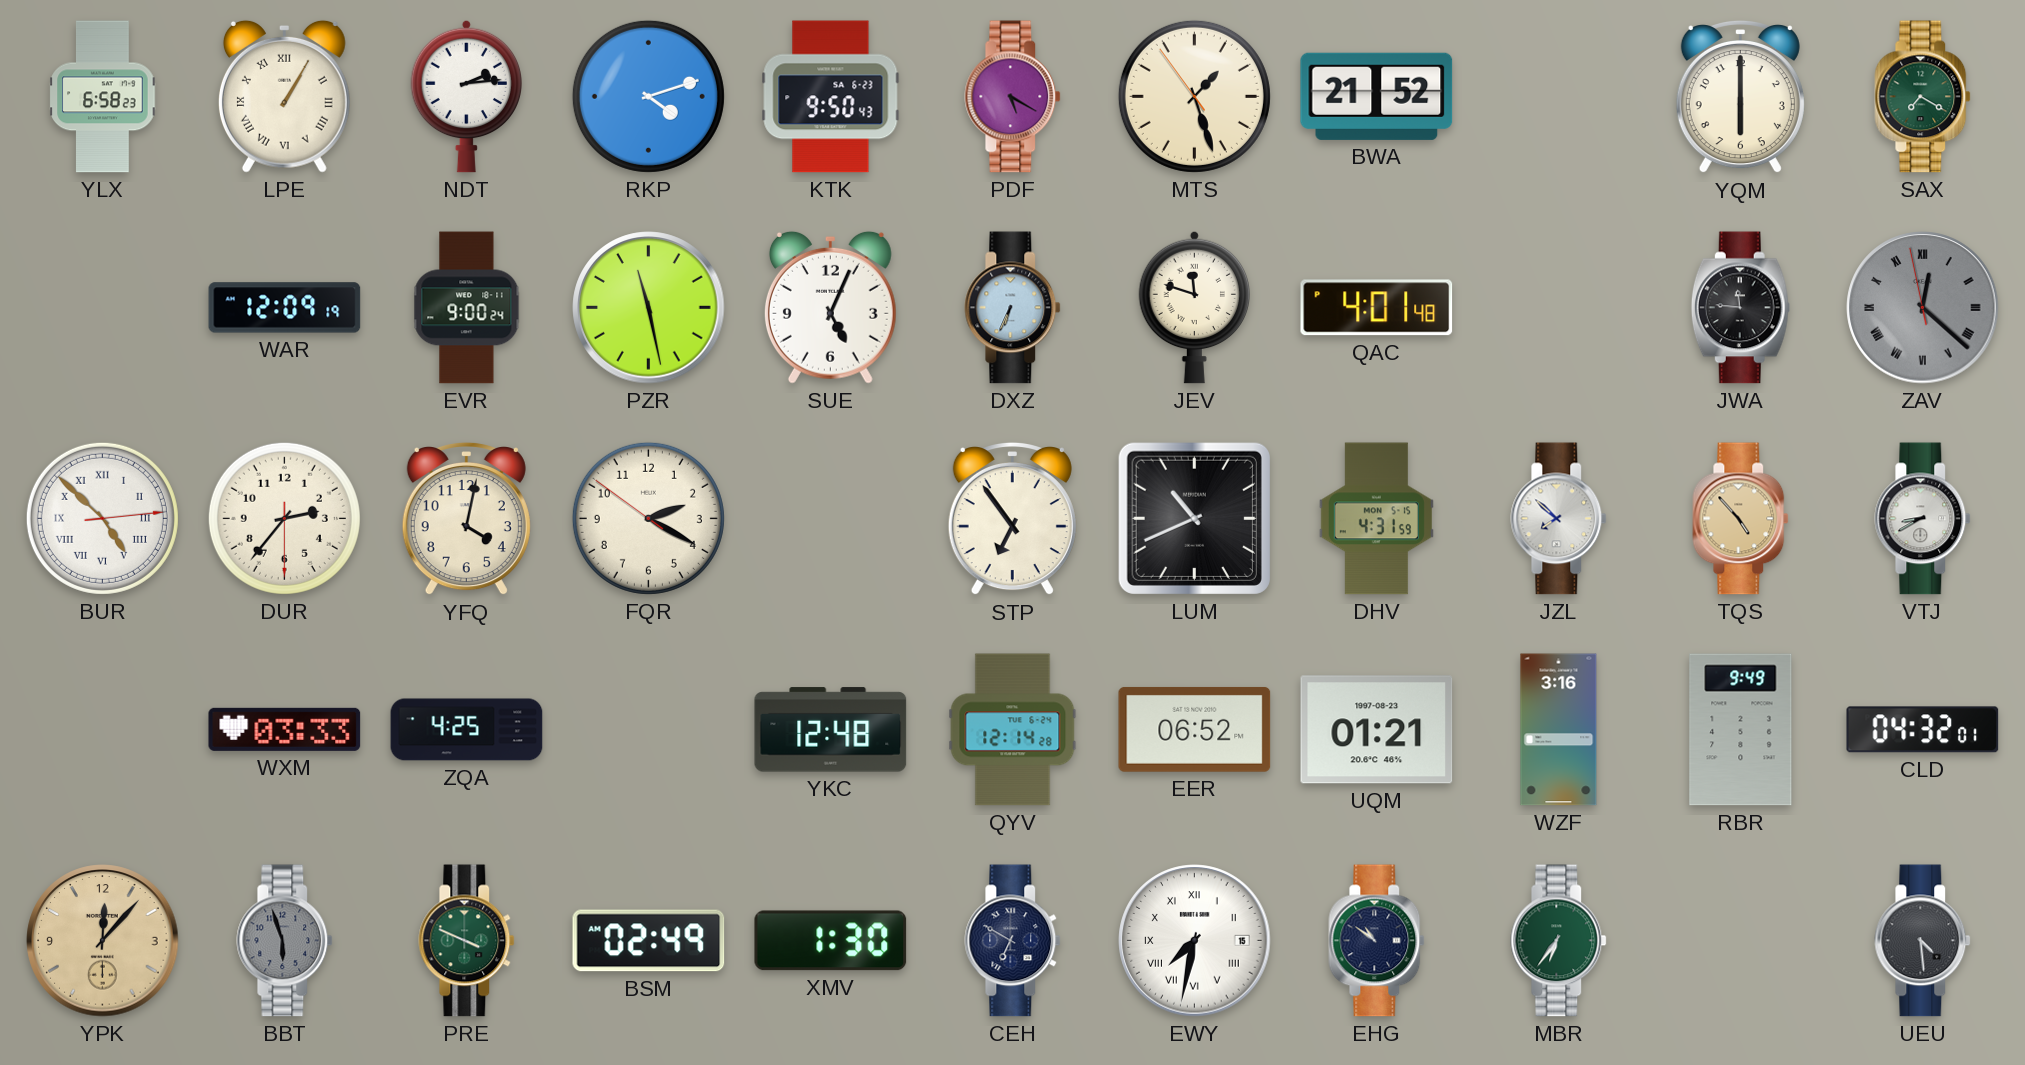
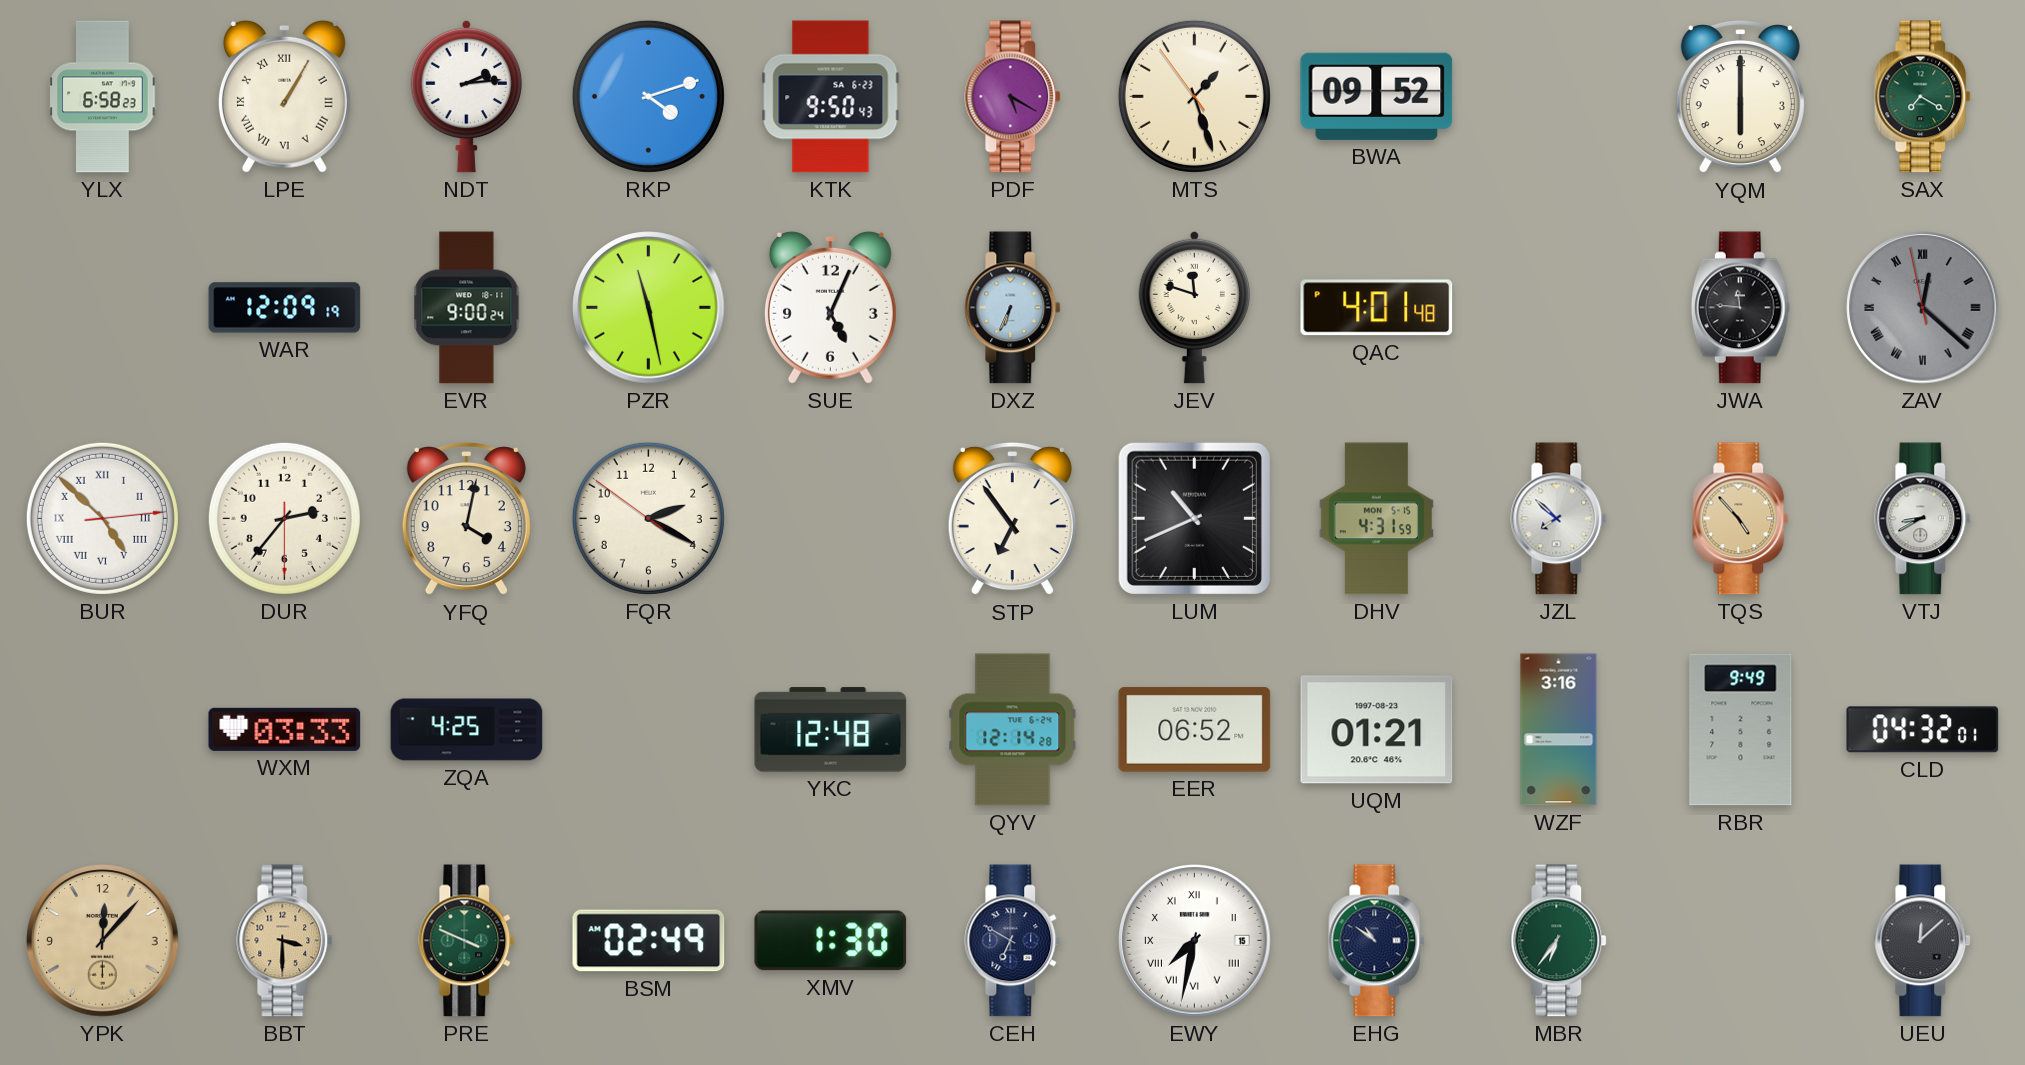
BWA: 21:52 -> 09:52 (1377, 96)
BBT: 5:57 -> 3:30 (285, 941)
BBT dial: grey -> champagne (285, 941)
UEU: 4:29 -> 12:08 (1923, 941)
